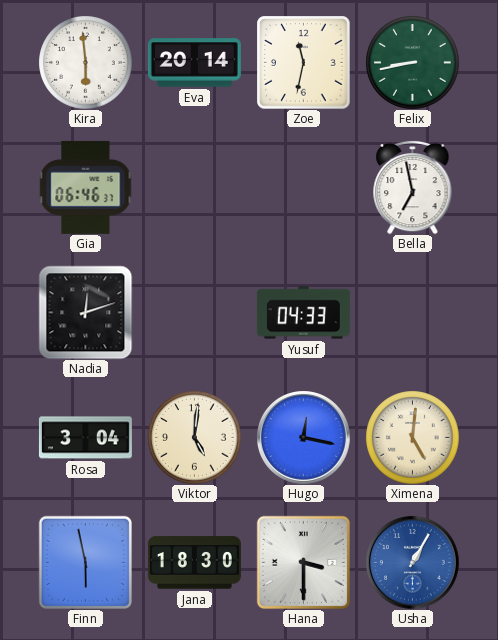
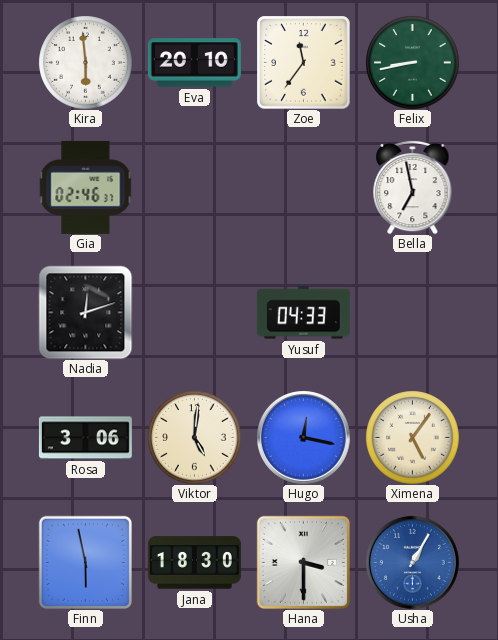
Eva: 20:14 -> 20:10 (194, 63)
Zoe: 11:32 -> 11:36 (303, 62)
Gia: 06:46 -> 02:46 (86, 187)
Rosa: 3:04 -> 3:06 (85, 438)
Ximena: 5:01 -> 5:06 (412, 437)
